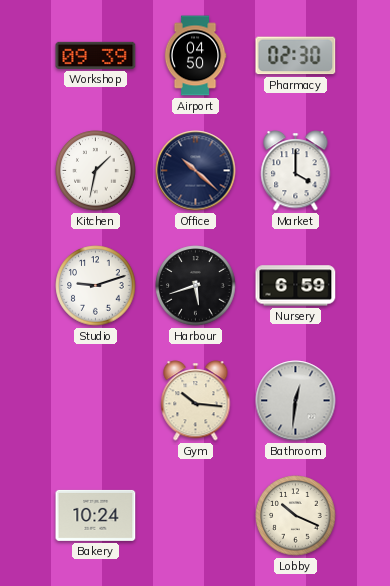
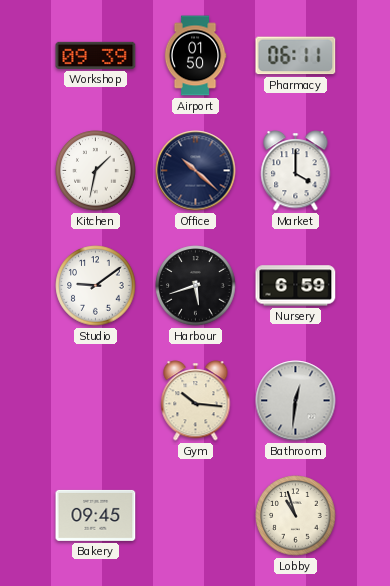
Airport: 04:50 -> 01:50 (195, 56)
Pharmacy: 02:30 -> 06:11 (296, 56)
Studio: 9:12 -> 9:09 (96, 286)
Bakery: 10:24 -> 09:45 (96, 515)
Lobby: 10:19 -> 10:57 (296, 516)
